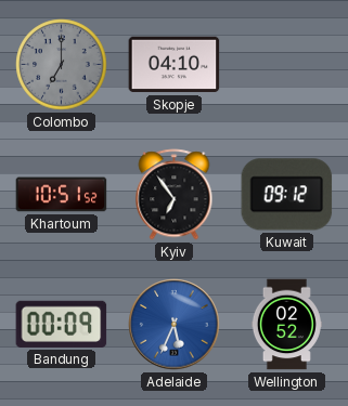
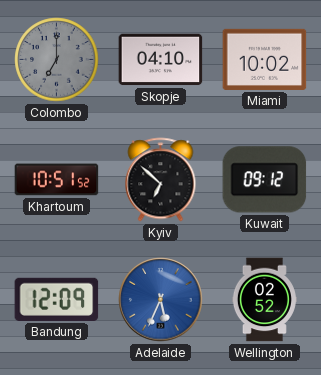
Miami: none -> 10:02 (265, 59)
Kyiv: 6:54 -> 6:52 (161, 180)
Bandung: 00:09 -> 12:09 (57, 299)
